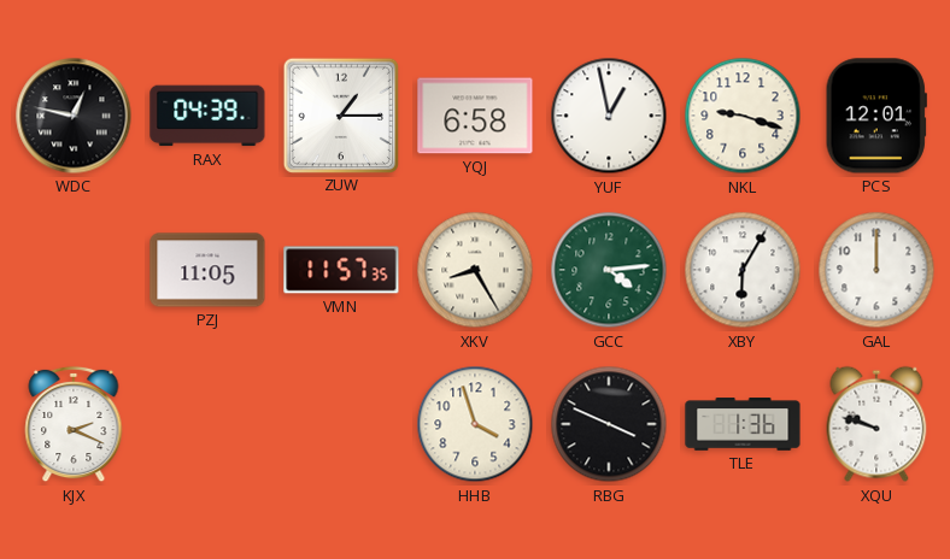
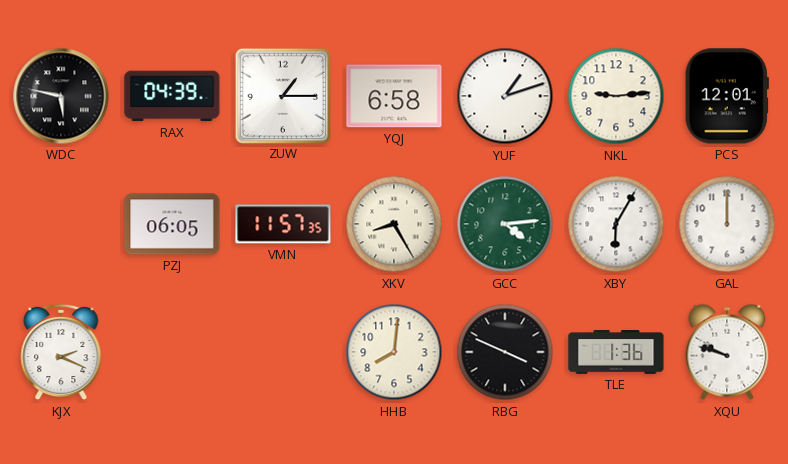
WDC: 12:47 -> 5:47 (61, 96)
YUF: 12:58 -> 1:12 (505, 96)
NKL: 9:18 -> 9:14 (616, 96)
PZJ: 11:05 -> 06:05 (172, 224)
HHB: 3:57 -> 8:01 (394, 352)
